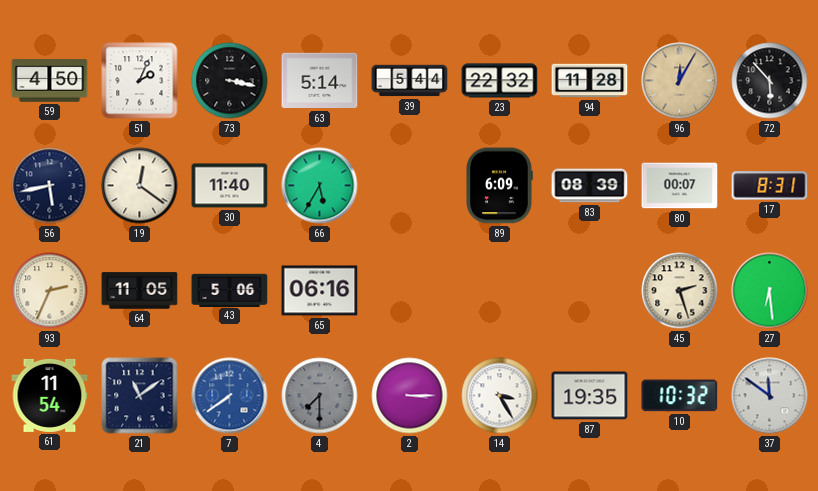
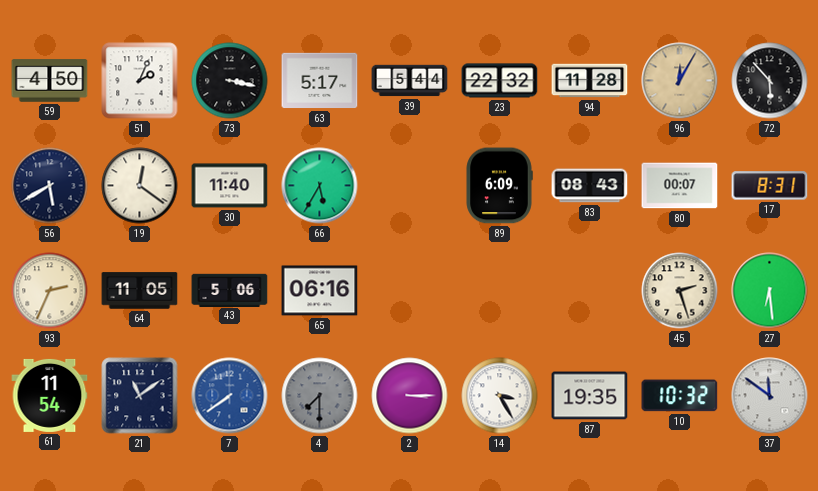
63: 5:14 -> 5:17 (320, 81)
56: 5:43 -> 5:40 (50, 186)
83: 08:39 -> 08:43 (590, 186)
